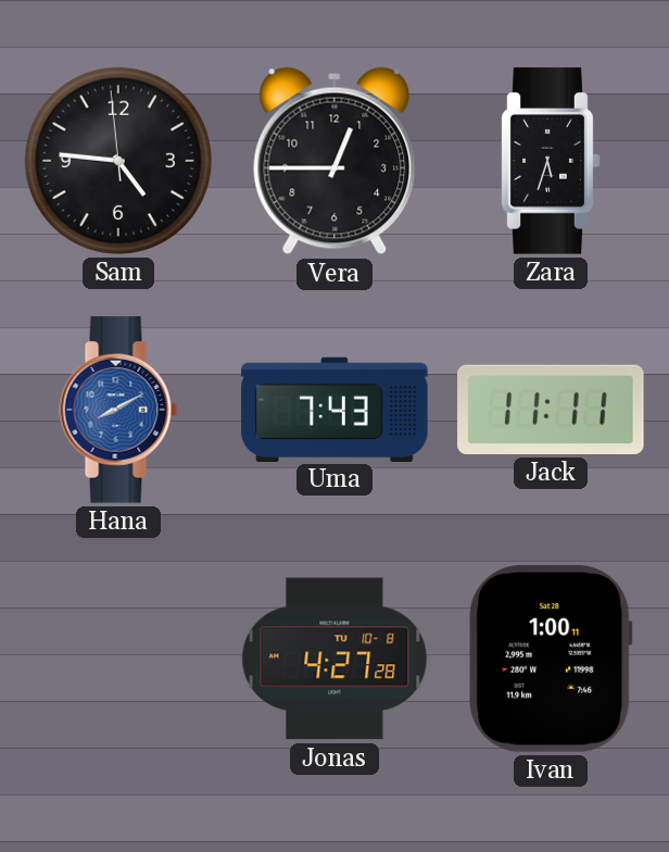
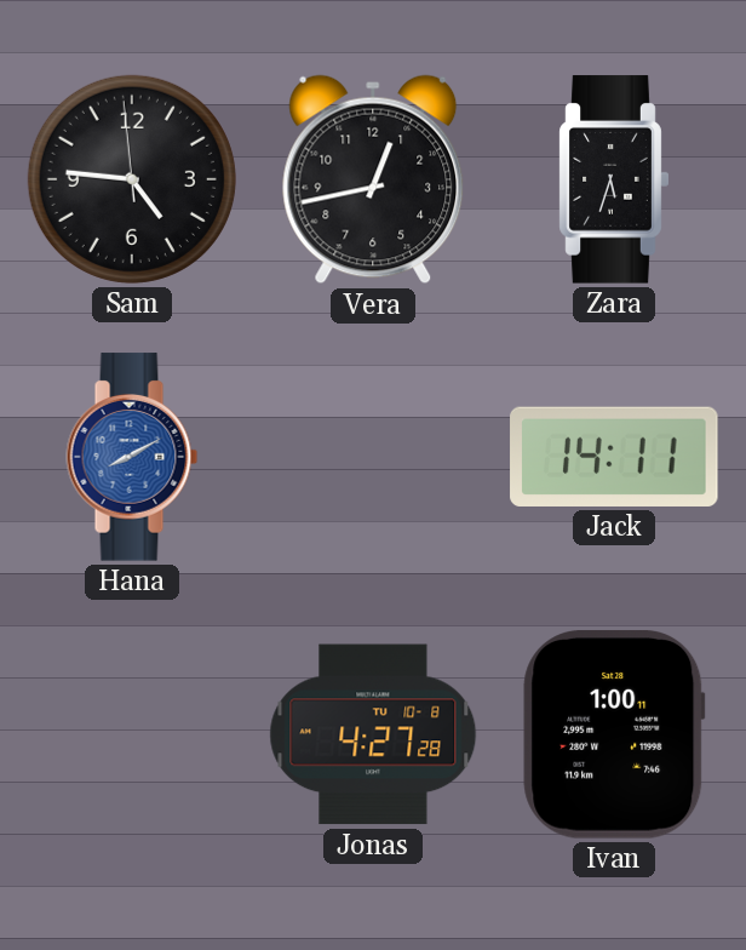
Vera: 12:45 -> 12:43 (373, 179)
Uma: 7:43 -> none (335, 409)
Jack: 11:11 -> 14:11 (614, 457)
